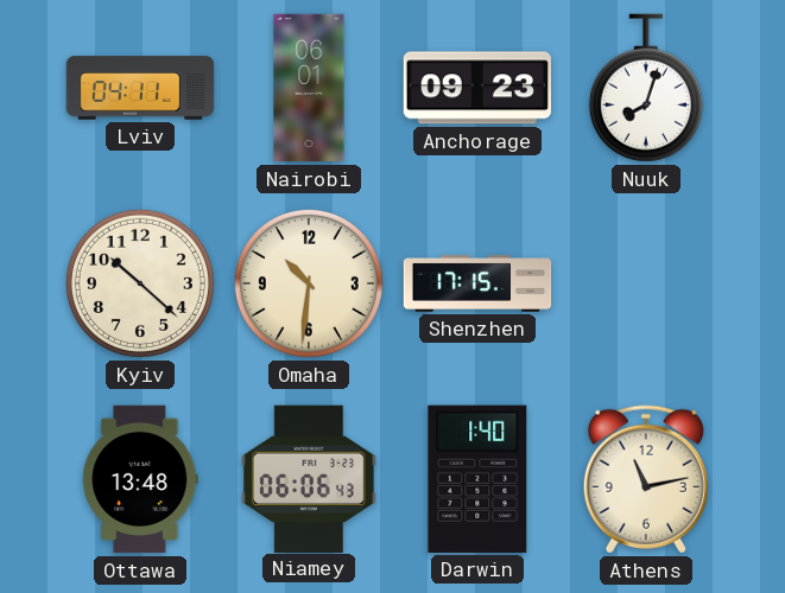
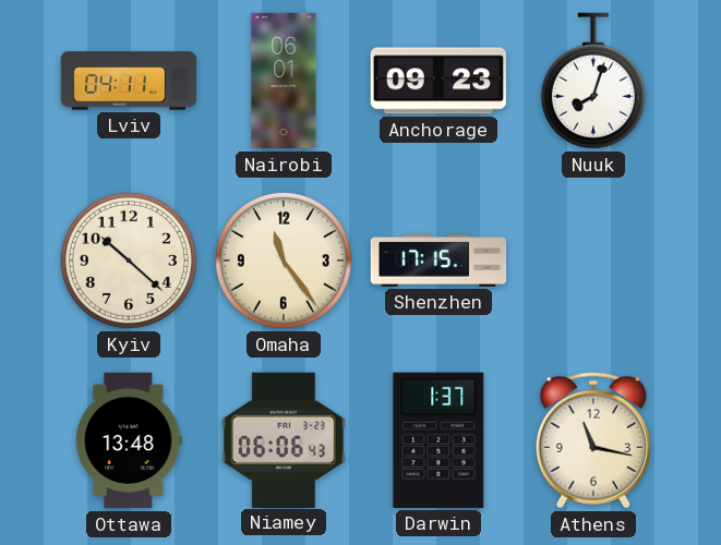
Omaha: 10:31 -> 11:24 (284, 261)
Darwin: 1:40 -> 1:37 (438, 440)
Athens: 11:13 -> 11:17 (593, 440)
